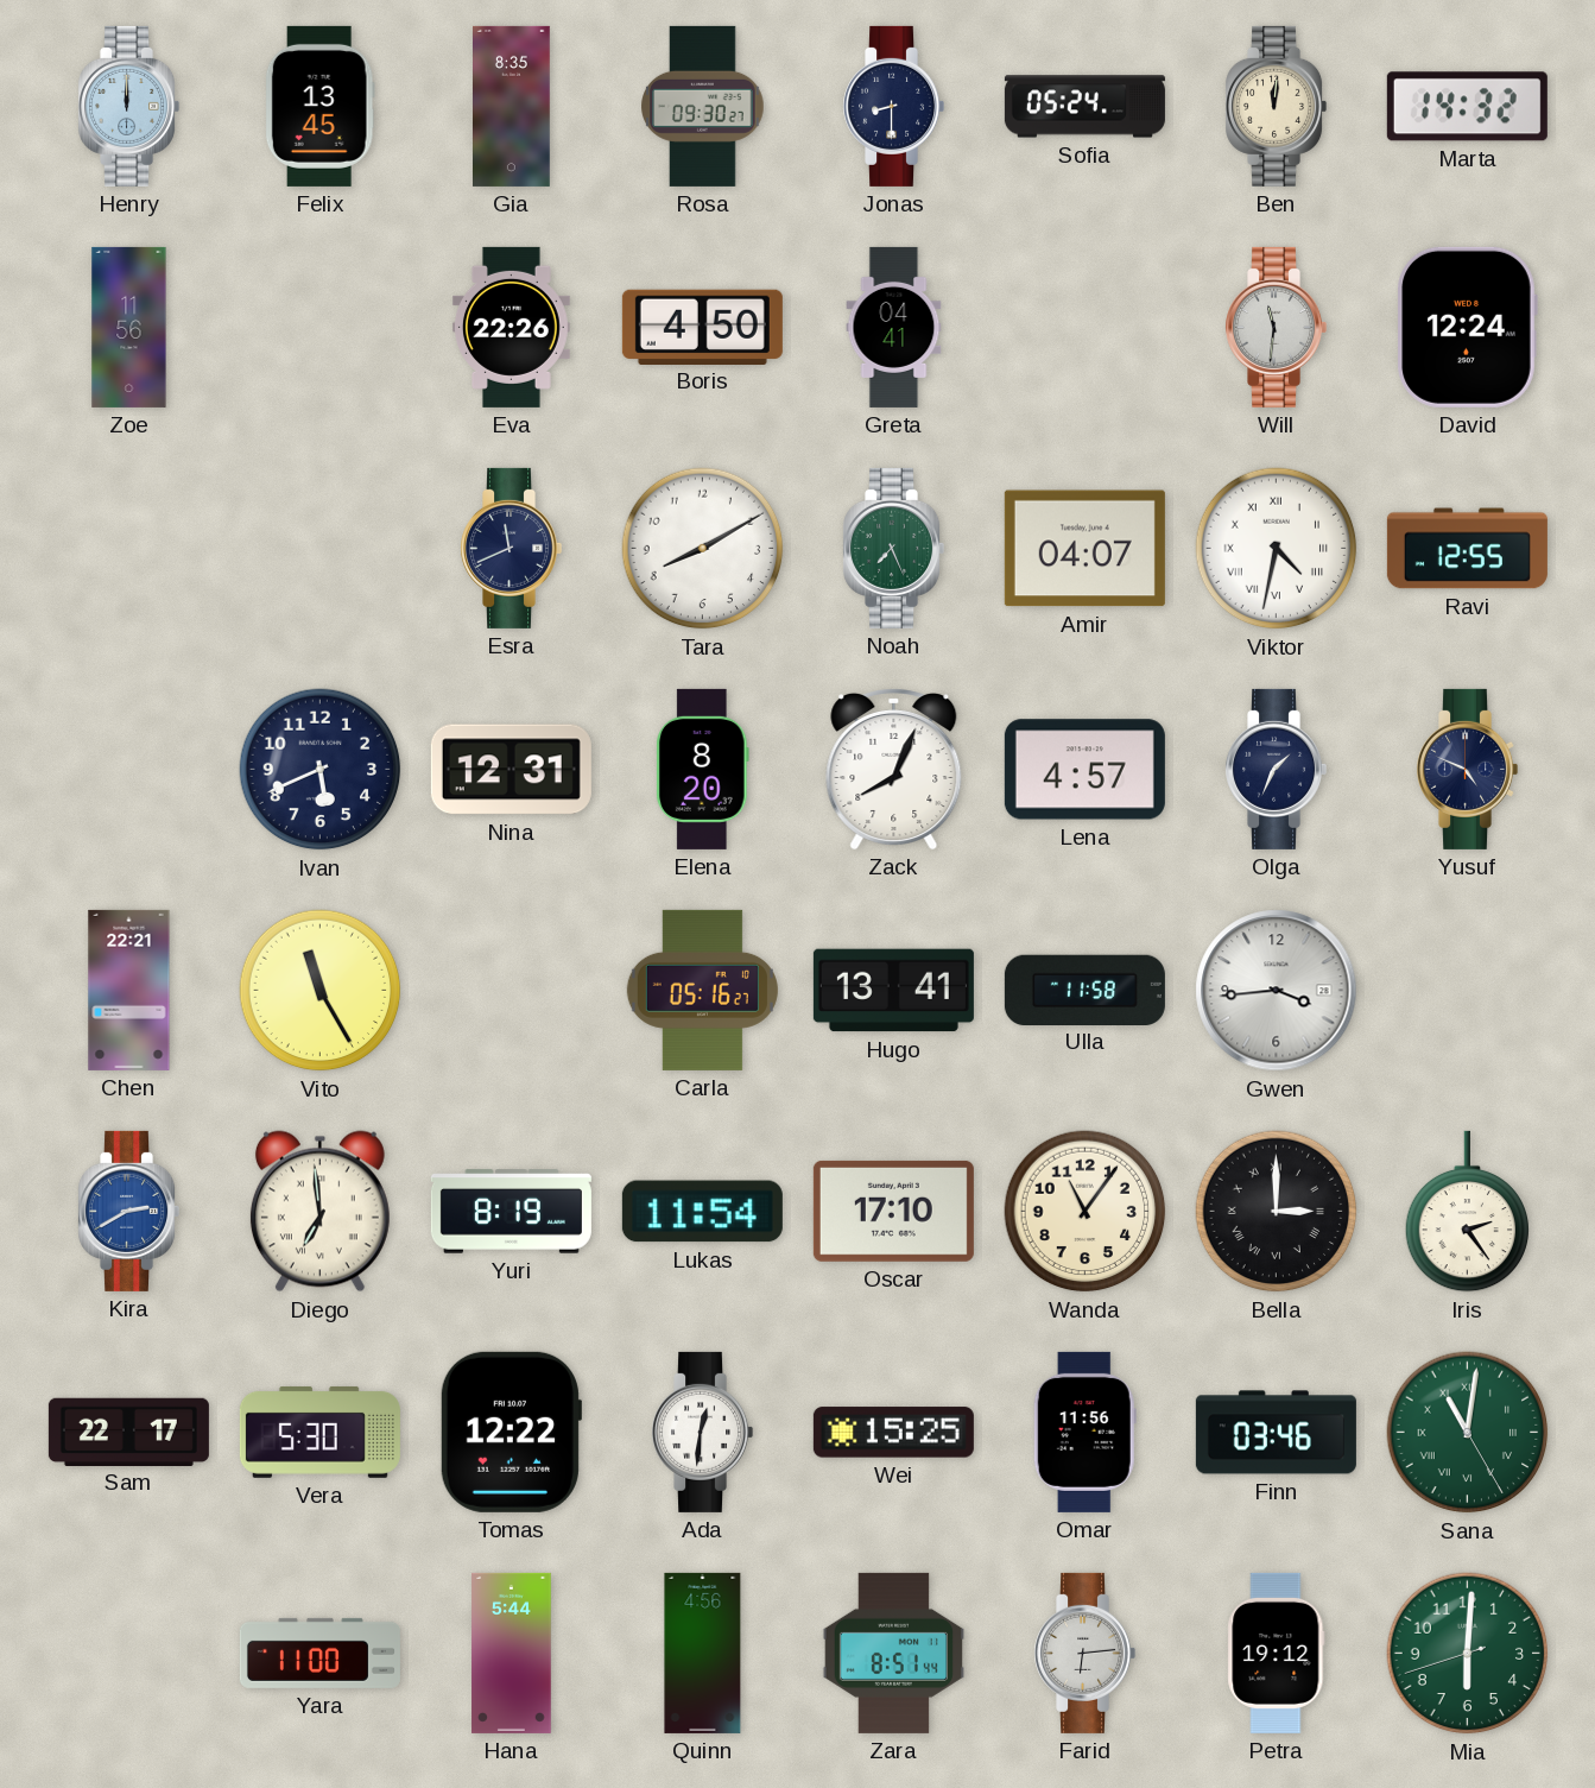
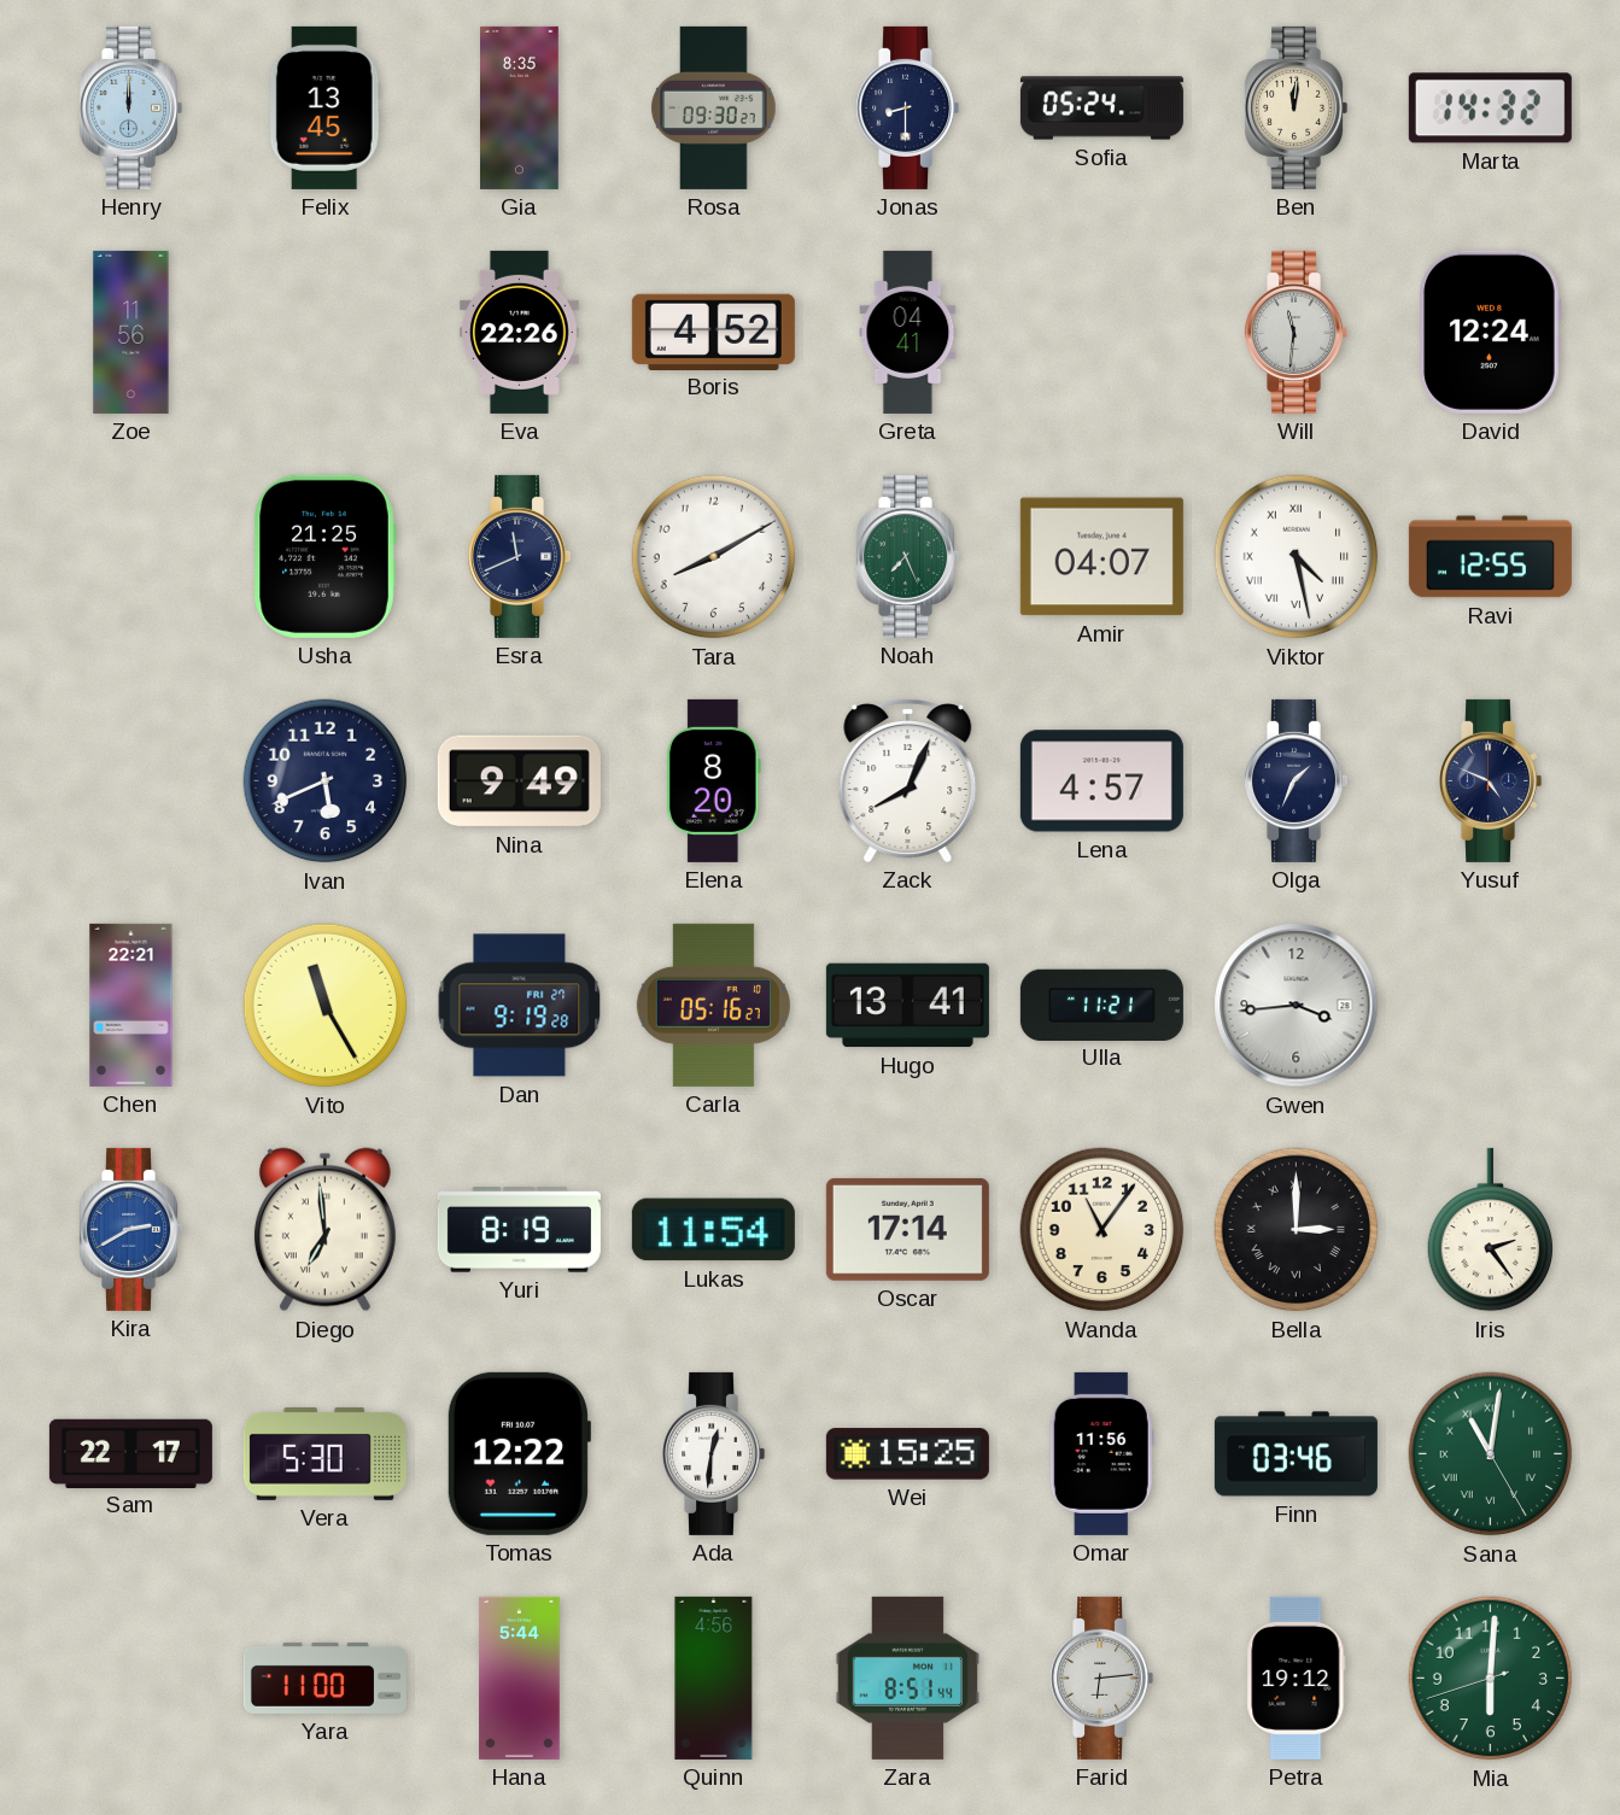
Boris: 4:50 -> 4:52 (713, 332)
Usha: none -> 21:25 (324, 556)
Viktor: 4:32 -> 4:28 (1297, 557)
Nina: 12:31 -> 9:49 (519, 781)
Dan: none -> 9:19 (520, 1006)
Ulla: 11:58 -> 11:21 (1101, 1005)
Oscar: 17:10 -> 17:14 (907, 1229)
